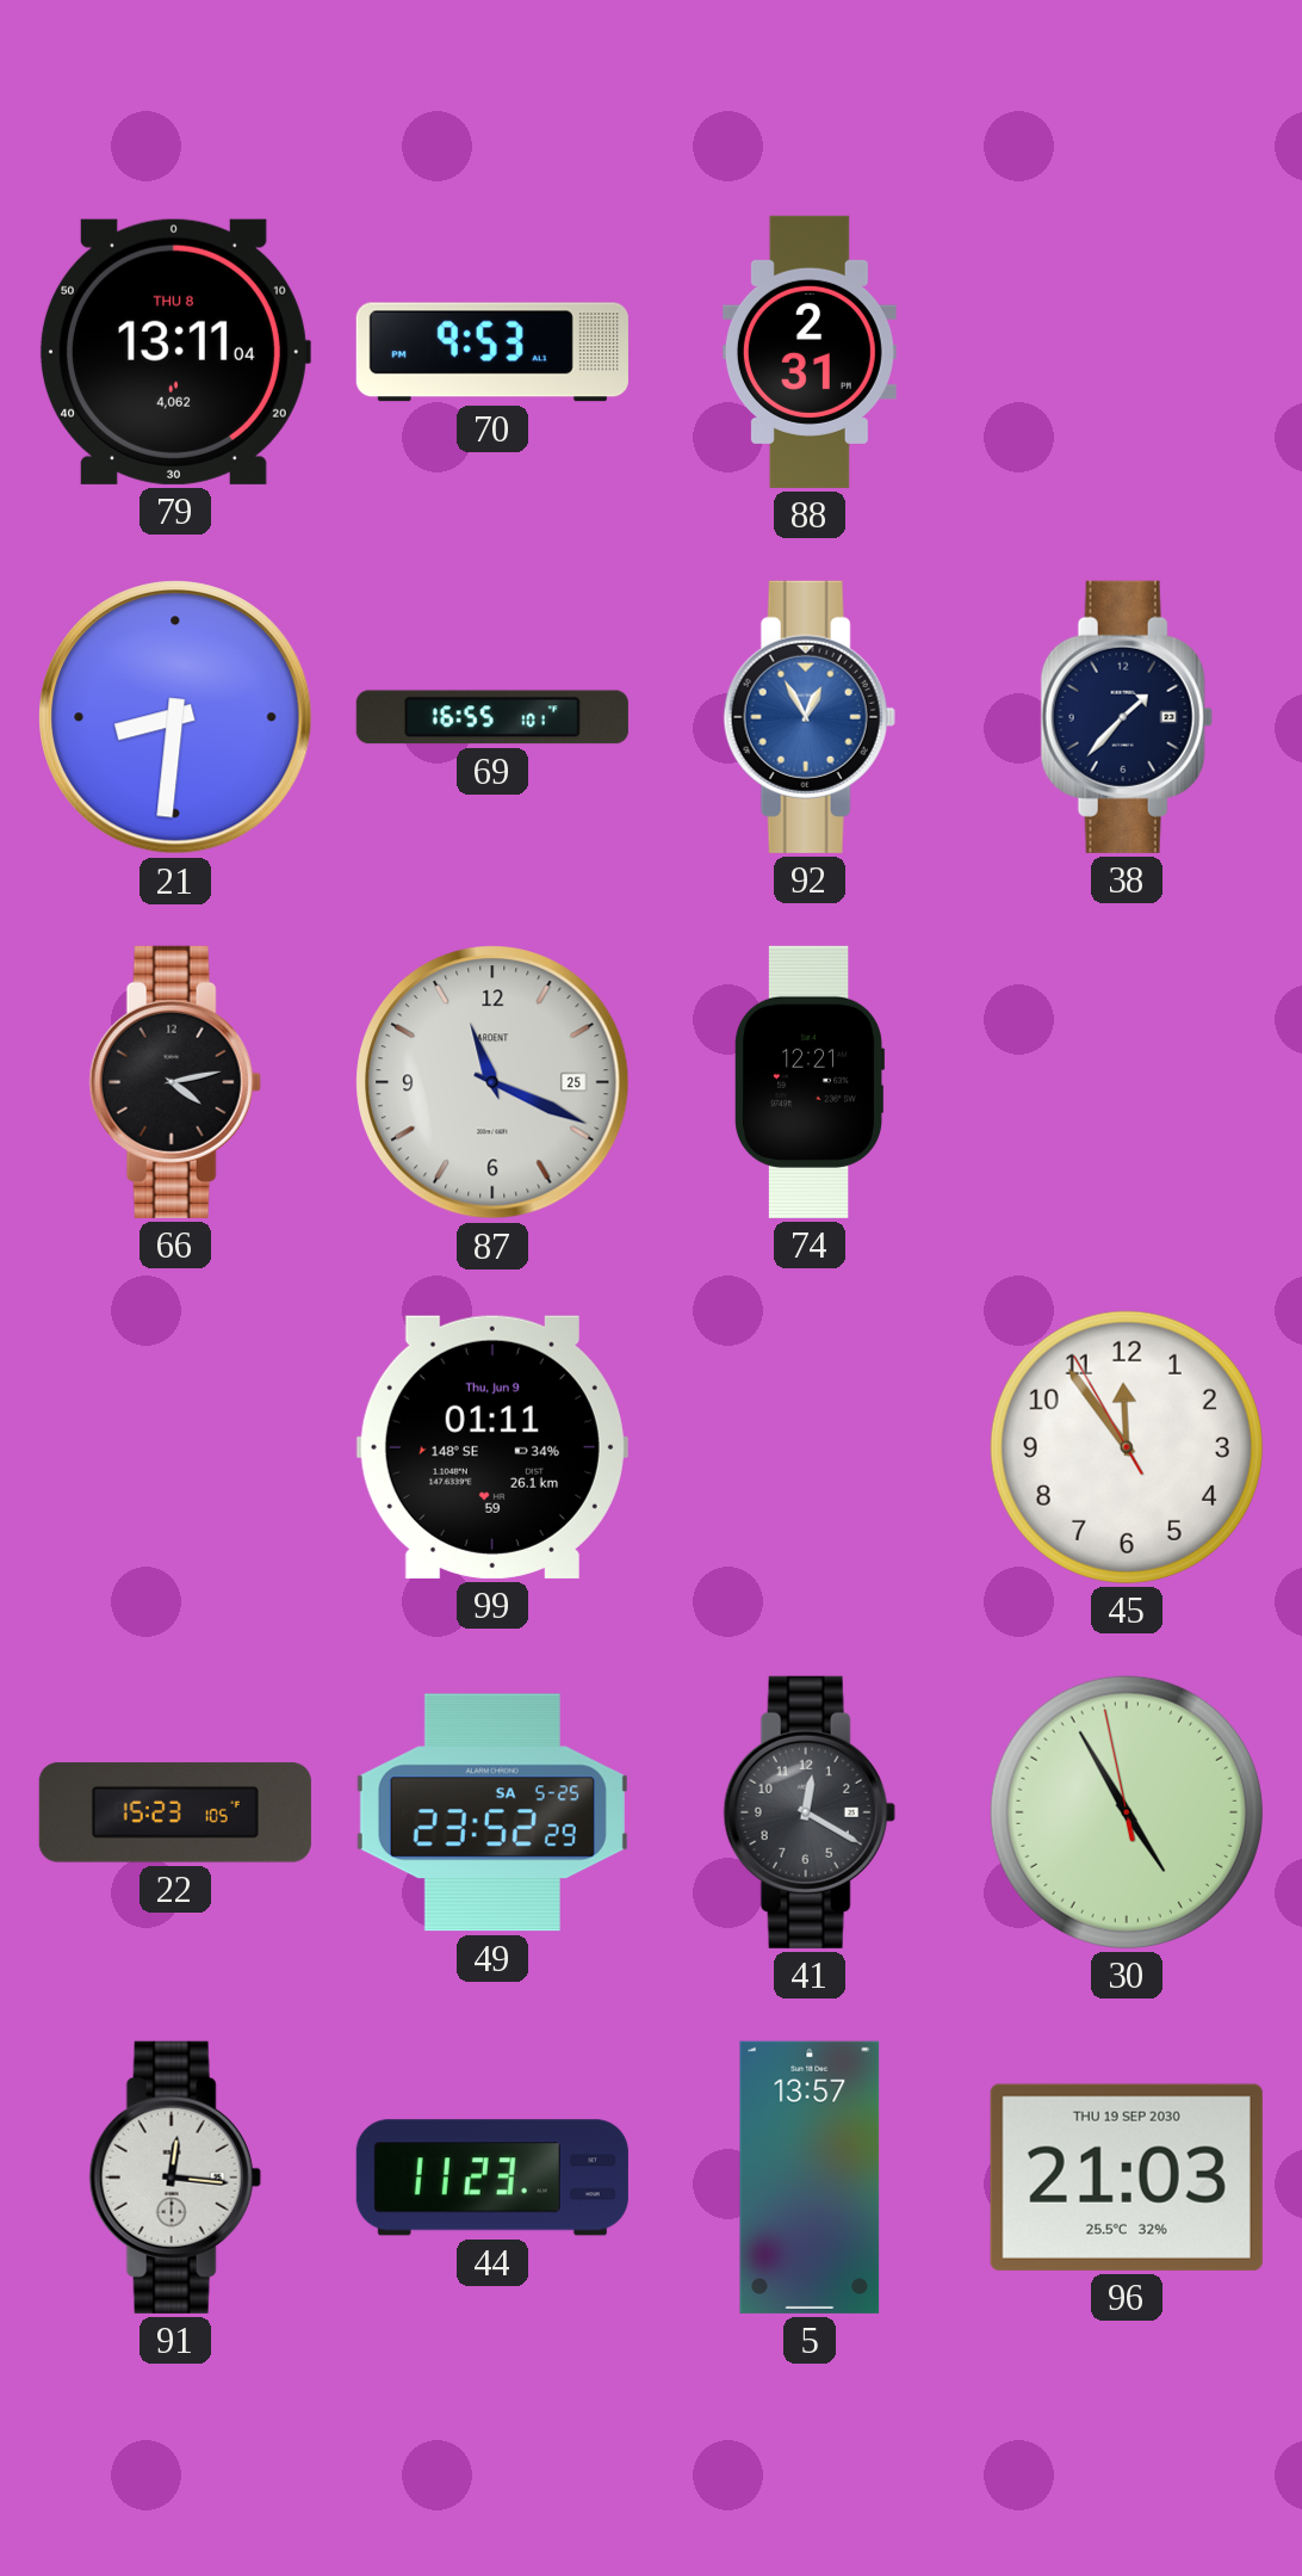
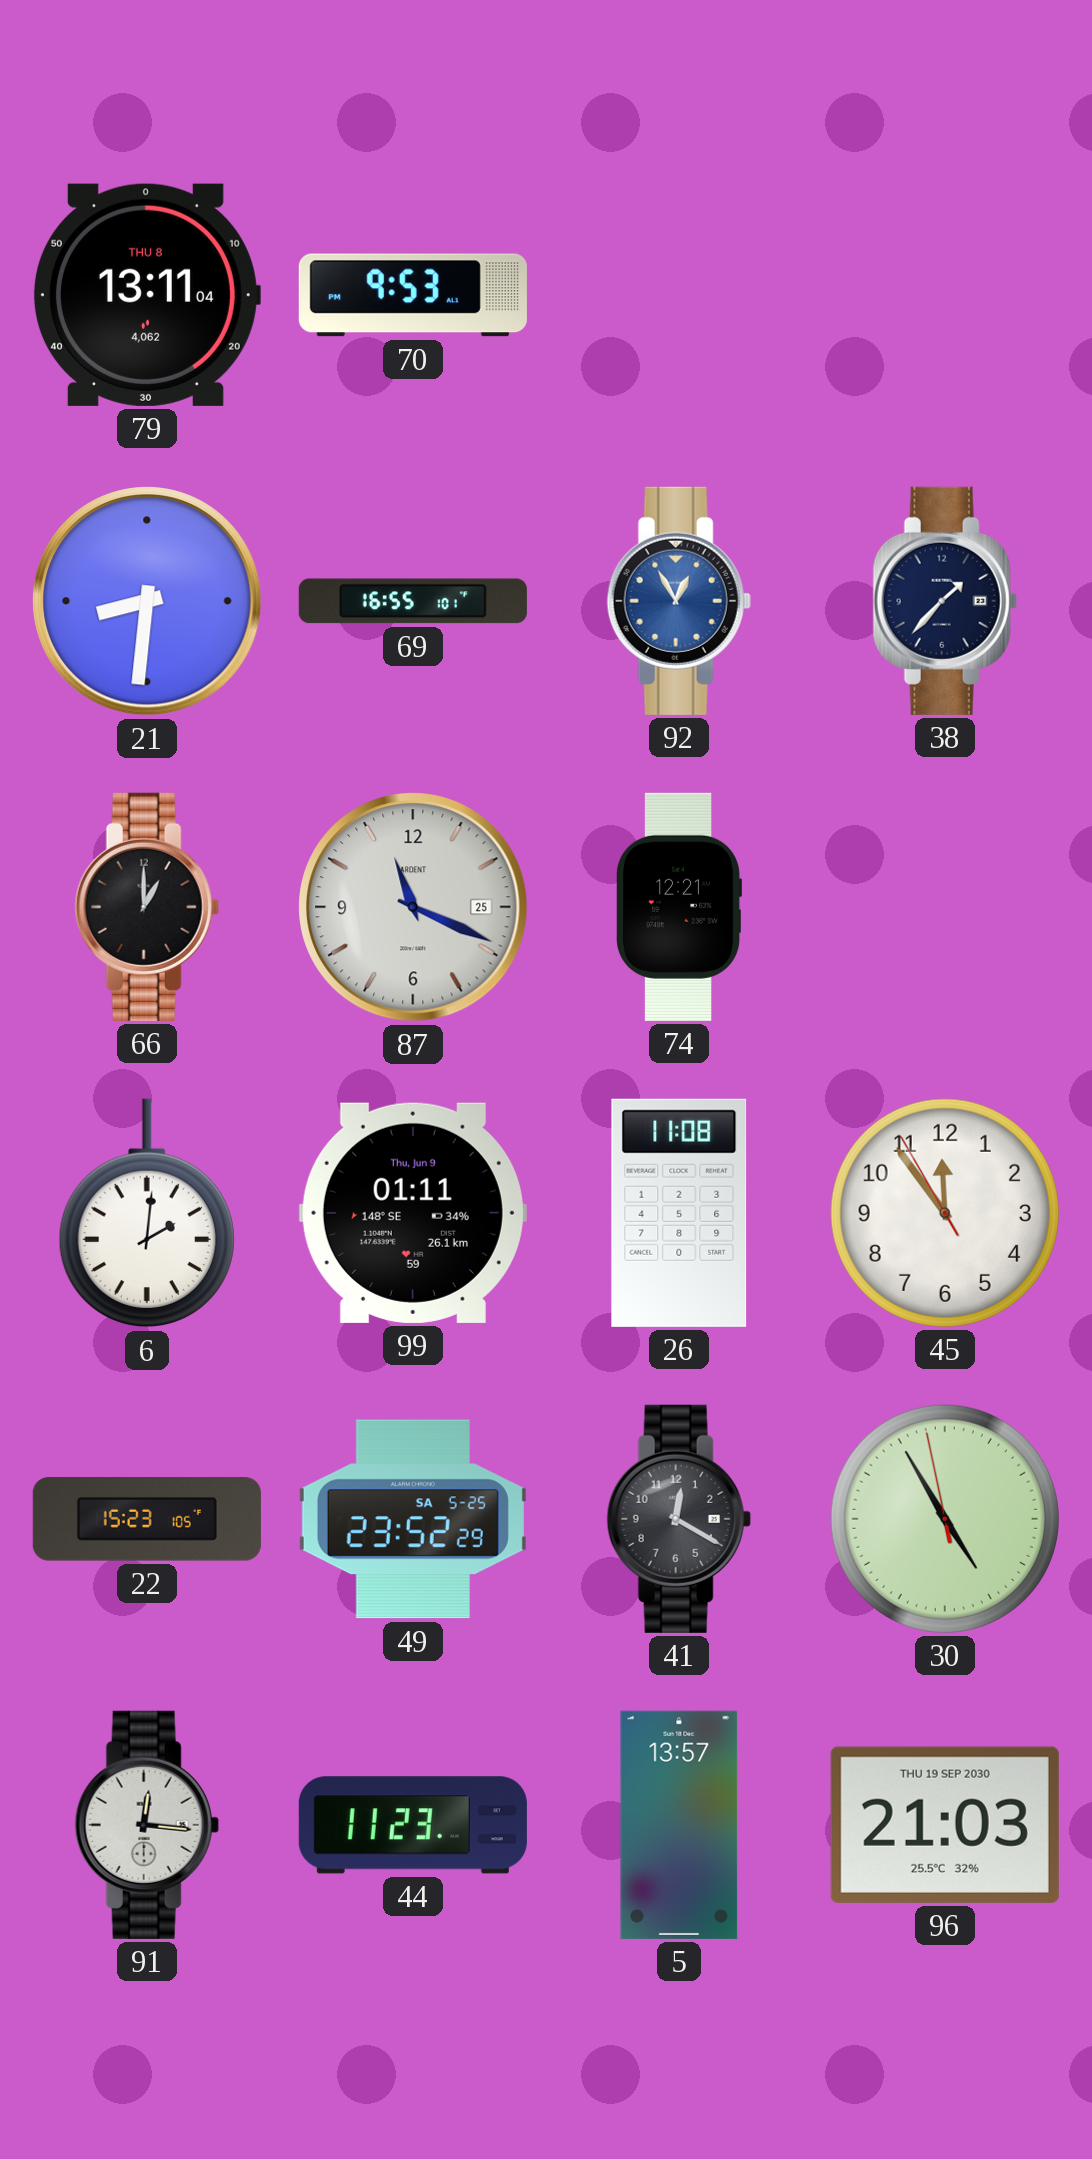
88: 2:31 -> none (810, 352)
66: 4:13 -> 1:00 (147, 907)
6: none -> 2:01 (147, 1213)
26: none -> 11:08 (679, 1213)
